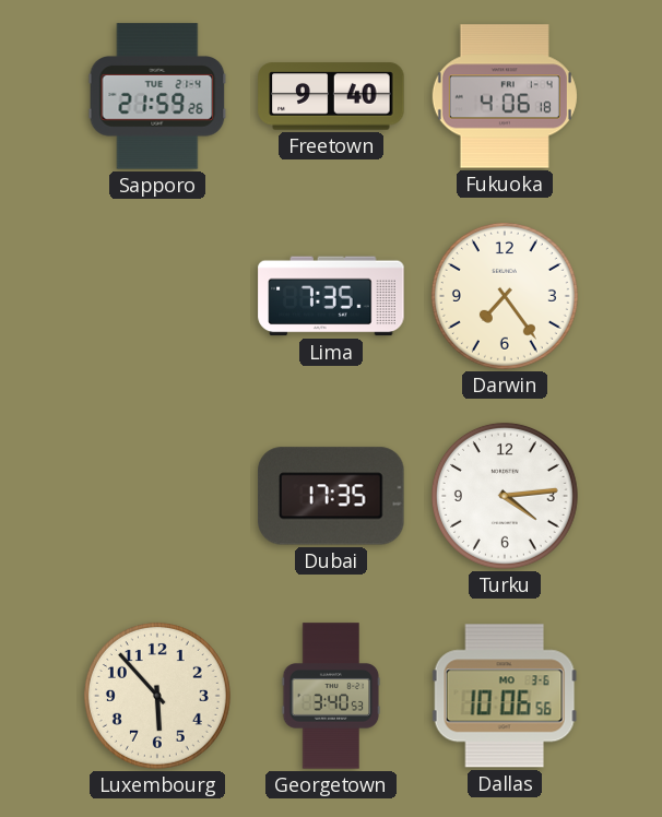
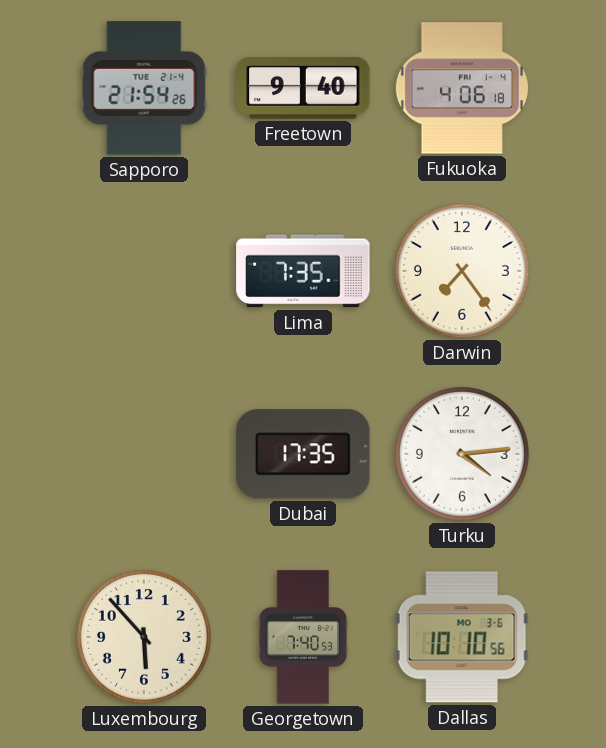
Sapporo: 21:59 -> 21:54 (144, 88)
Georgetown: 3:40 -> 7:40 (303, 637)
Dallas: 10:06 -> 10:10 (462, 637)
